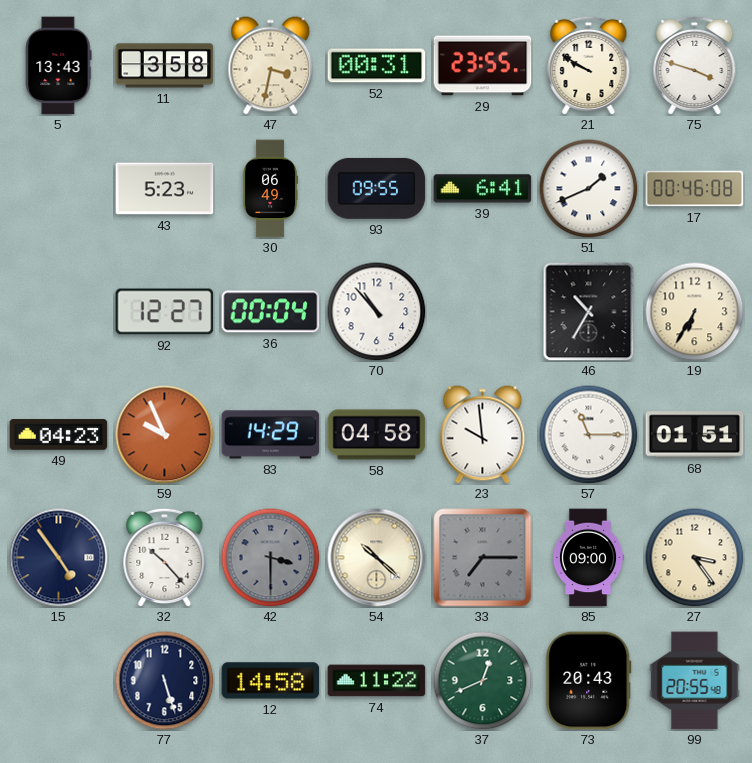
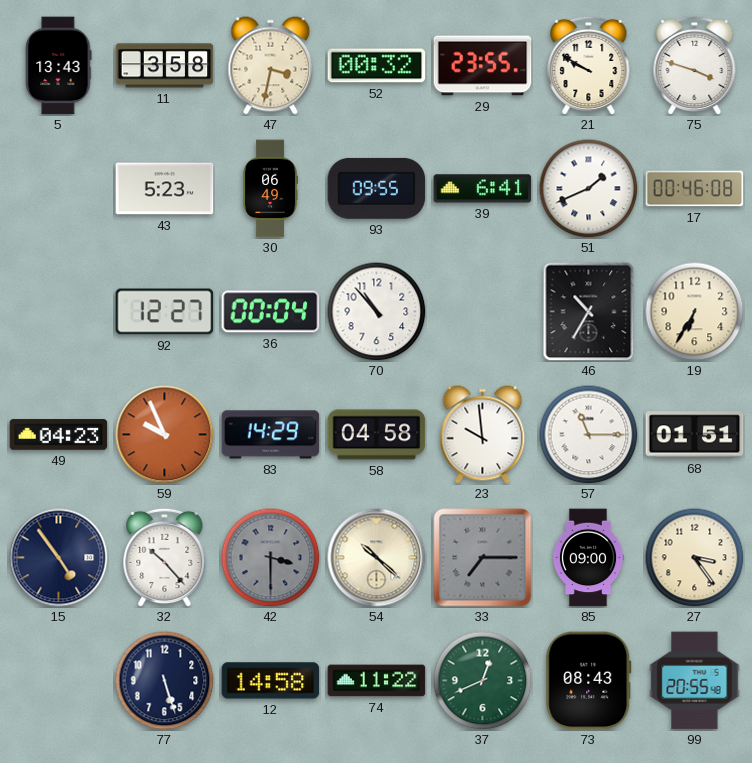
52: 00:31 -> 00:32 (377, 66)
73: 20:43 -> 08:43 (589, 681)
